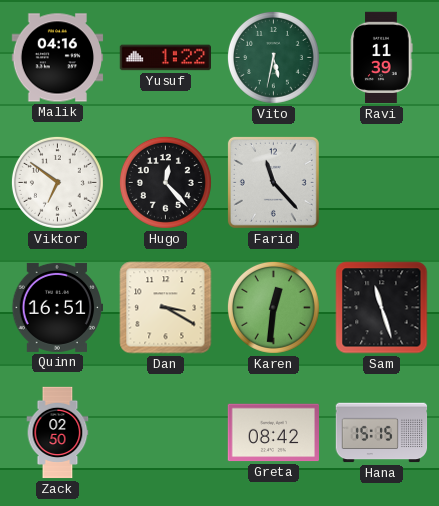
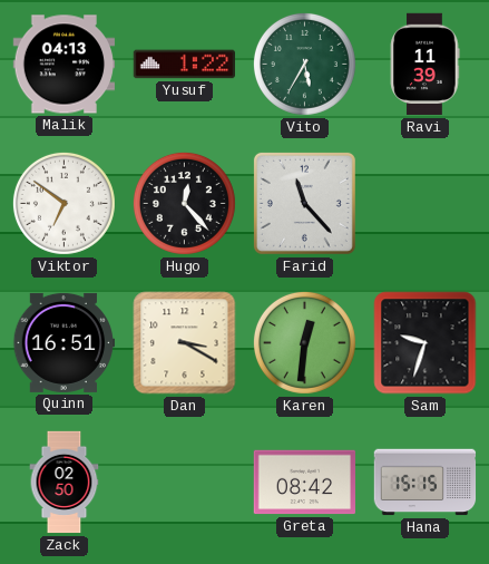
Malik: 04:16 -> 04:13 (65, 65)
Vito: 5:32 -> 5:35 (304, 64)
Sam: 11:27 -> 9:33 (426, 343)
